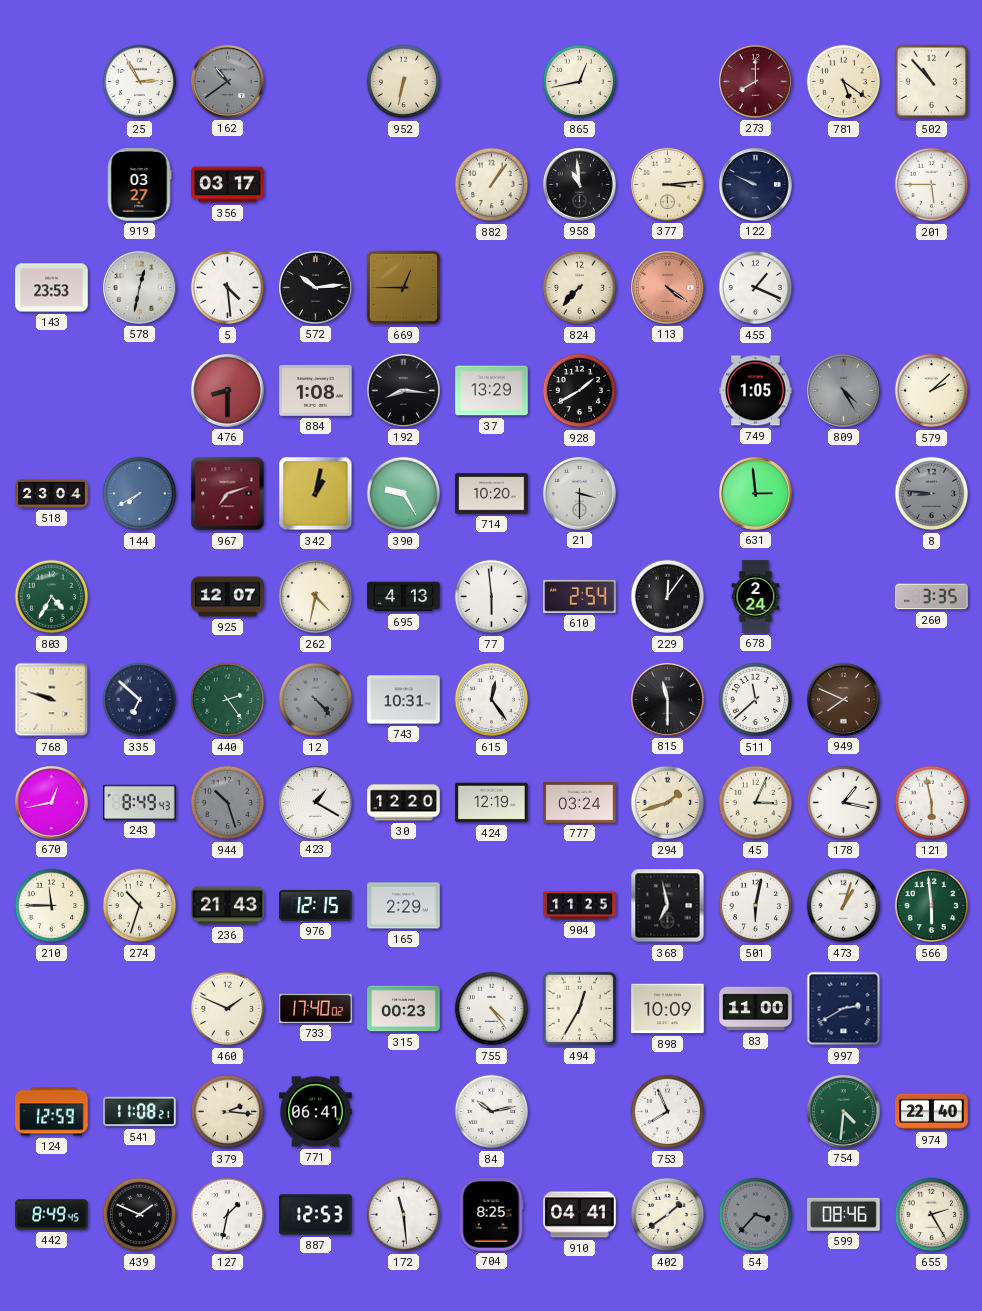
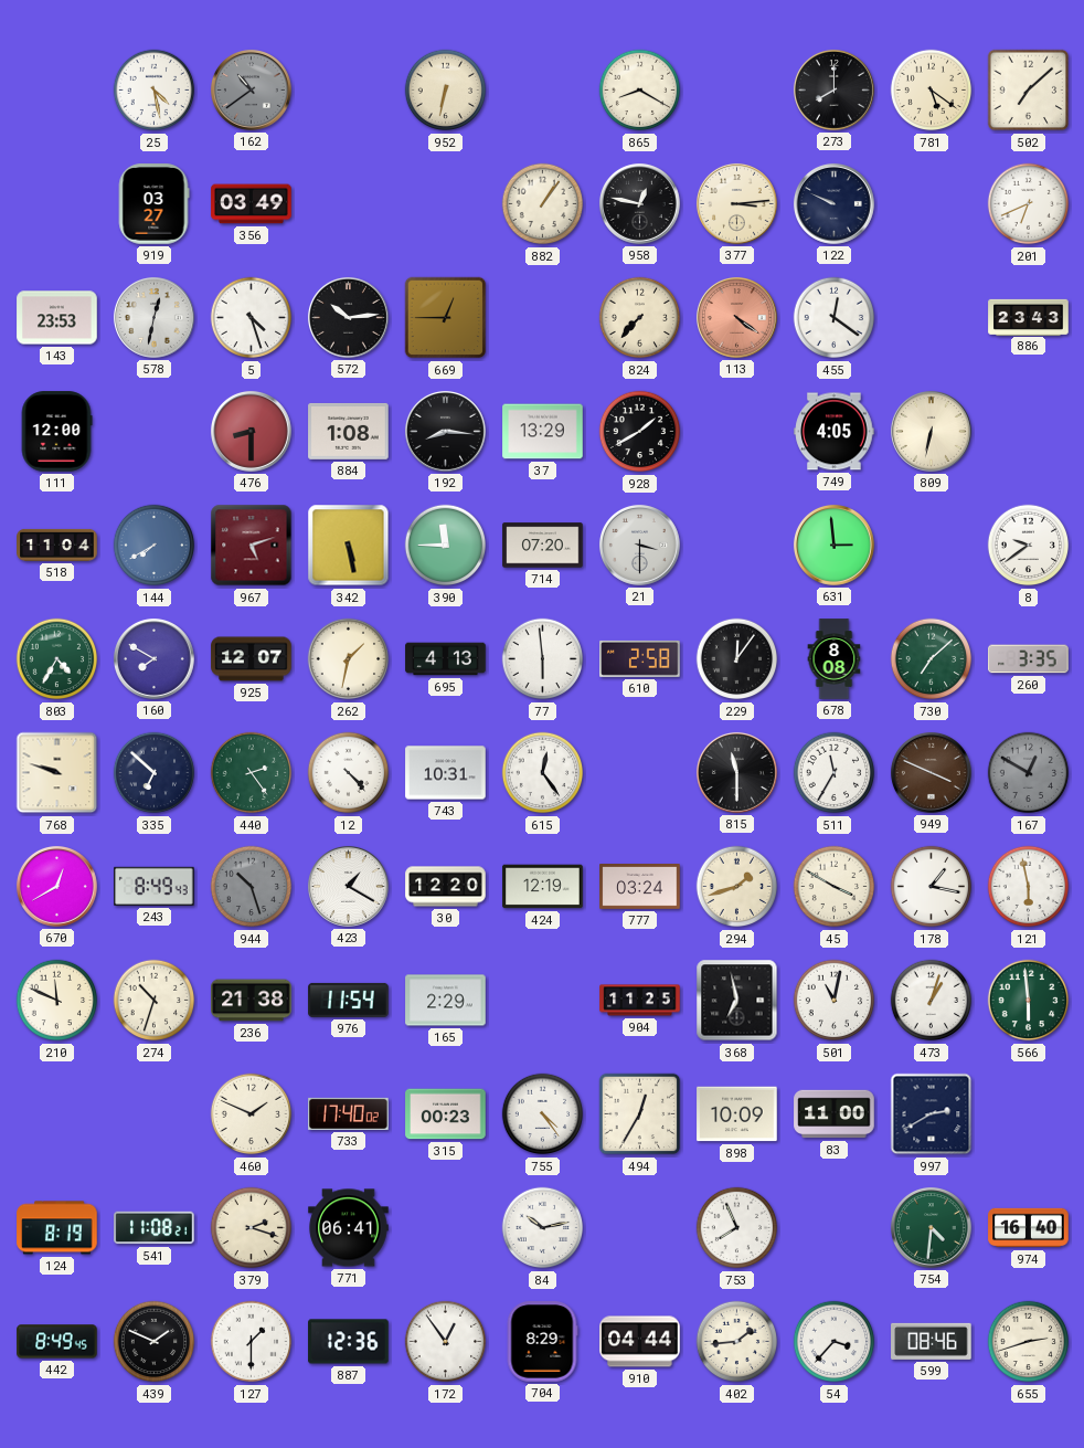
25: 2:55 -> 4:28 (155, 91)
865: 12:43 -> 8:20 (640, 91)
273 dial: burgundy -> black (835, 91)
502: 10:53 -> 7:08 (1029, 91)
356: 03:17 -> 03:49 (252, 204)
958: 10:59 -> 12:47 (640, 204)
201: 5:45 -> 6:41 (1029, 204)
5: 4:29 -> 4:27 (252, 318)
455: 1:19 -> 12:21 (835, 318)
886: none -> 23:43 (1029, 317)
111: none -> 12:00 (56, 432)
749: 1:05 -> 4:05 (835, 432)
809: 4:25 -> 6:32 (932, 432)
809 dial: grey -> cream (932, 432)
579: 2:08 -> none (932, 391)
518: 23:04 -> 11:04 (57, 545)
967: 7:12 -> 5:12 (252, 546)
342: 1:02 -> 5:28 (349, 546)
390: 9:25 -> 11:45 (446, 546)
714: 10:20 -> 07:20 (543, 546)
8: 8:46 -> 9:39 (1029, 546)
8 dial: grey -> white (1029, 546)
160: none -> 7:50 (155, 659)
262: 4:32 -> 1:32 (349, 659)
610: 2:54 -> 2:58 (640, 658)
678: 2:24 -> 8:08 (835, 659)
730: none -> 7:08 (932, 659)
12 dial: grey -> white (349, 773)
511: 11:38 -> 11:35 (835, 773)
949: 7:49 -> 3:49 (932, 773)
167: none -> 12:50 (1029, 773)
670: 12:43 -> 12:40 (57, 887)
45: 3:04 -> 3:50 (835, 887)
210: 11:45 -> 11:49 (57, 1001)
236: 21:43 -> 21:38 (252, 1001)
976: 12:15 -> 11:54 (349, 1000)
501: 6:02 -> 11:02 (835, 1001)
124: 12:59 -> 8:19 (57, 1228)
379: 2:16 -> 2:18 (252, 1228)
974: 22:40 -> 16:40 (1029, 1228)
127: 1:32 -> 1:30 (252, 1342)
887: 12:53 -> 12:36 (349, 1342)
172: 11:29 -> 12:54 (446, 1342)
704: 8:25 -> 8:29 (542, 1342)
910: 04:41 -> 04:44 (640, 1342)
402: 1:39 -> 1:44 (737, 1342)
54 dial: grey -> white (835, 1342)
655: 2:25 -> 2:42 (1029, 1342)
